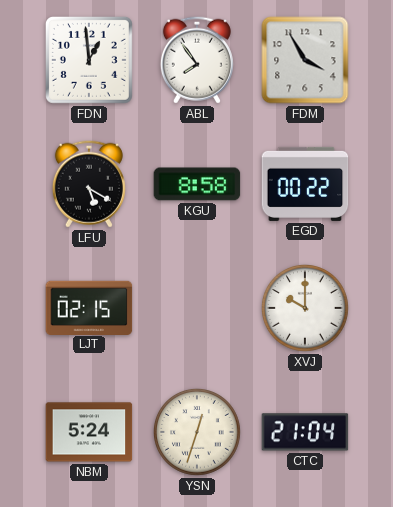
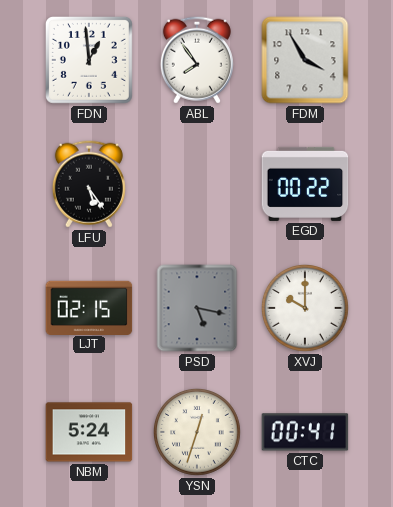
LFU: 5:20 -> 5:24 (89, 184)
KGU: 8:58 -> none (197, 184)
PSD: none -> 5:17 (197, 308)
CTC: 21:04 -> 00:41 (305, 432)
